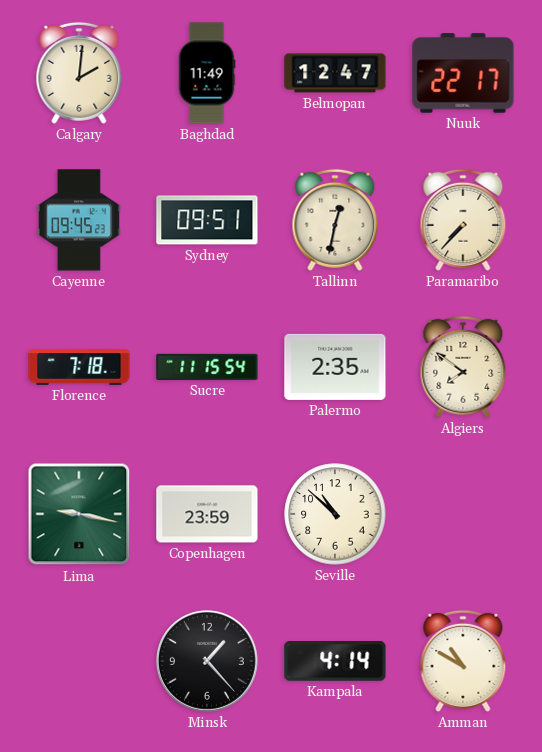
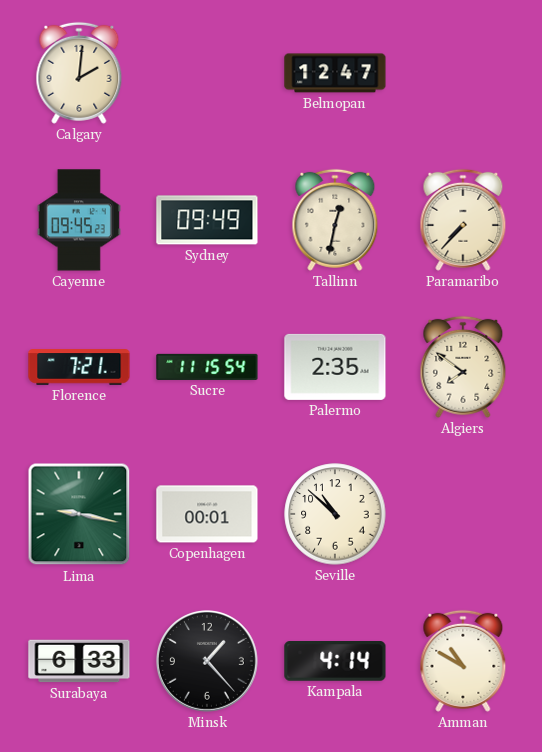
Baghdad: 11:49 -> none (207, 73)
Nuuk: 22:17 -> none (463, 73)
Sydney: 09:51 -> 09:49 (207, 220)
Florence: 7:18 -> 7:21 (79, 367)
Copenhagen: 23:59 -> 00:01 (207, 514)
Surabaya: none -> 6:33 (79, 661)
